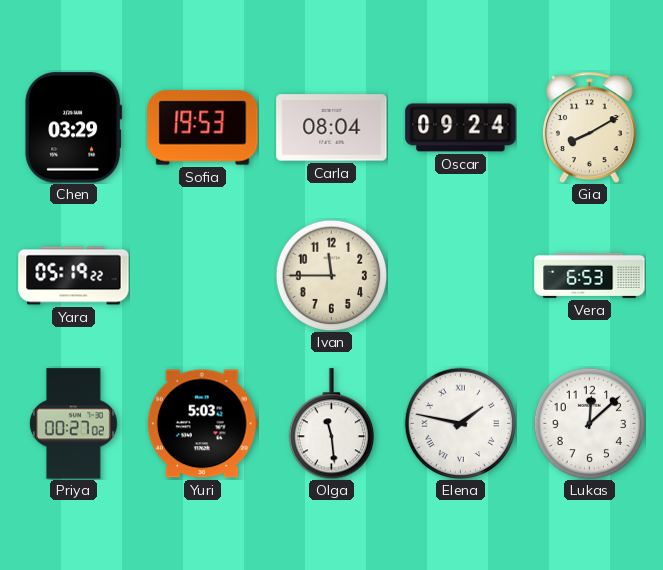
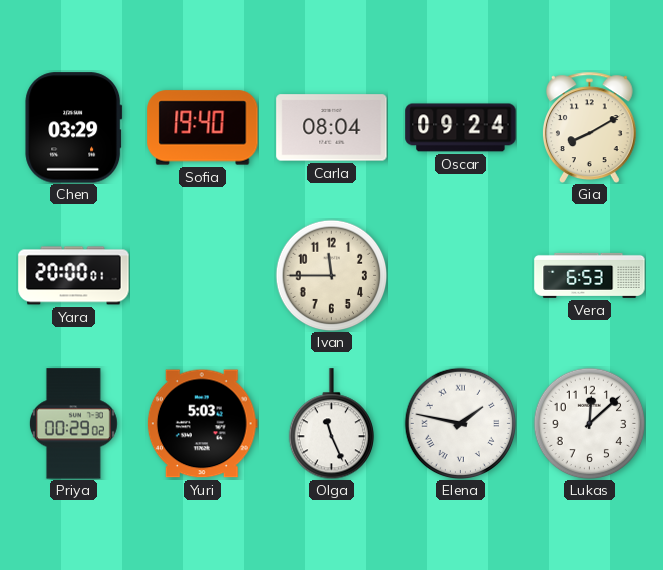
Sofia: 19:53 -> 19:40 (203, 128)
Yara: 05:19 -> 20:00 (74, 276)
Priya: 00:27 -> 00:29 (73, 424)
Olga: 11:29 -> 11:26 (331, 424)
